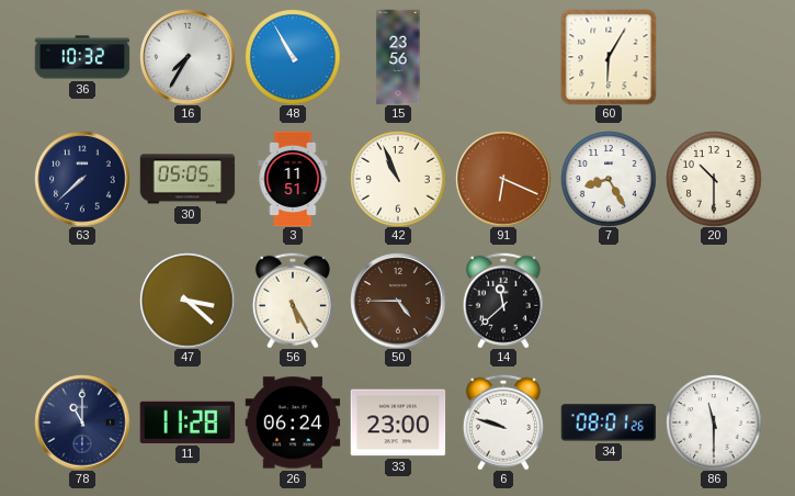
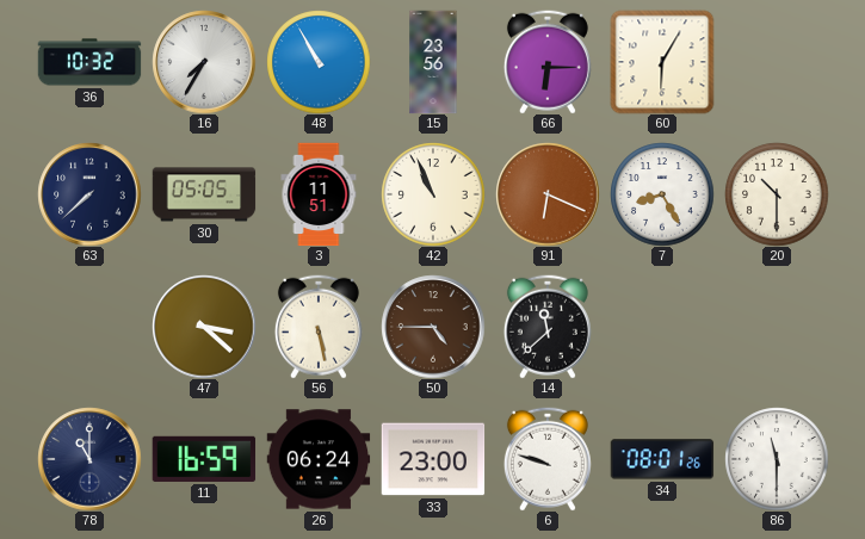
66: none -> 6:15 (548, 62)
56: 5:25 -> 5:28 (319, 327)
11: 11:28 -> 16:59 (204, 459)
